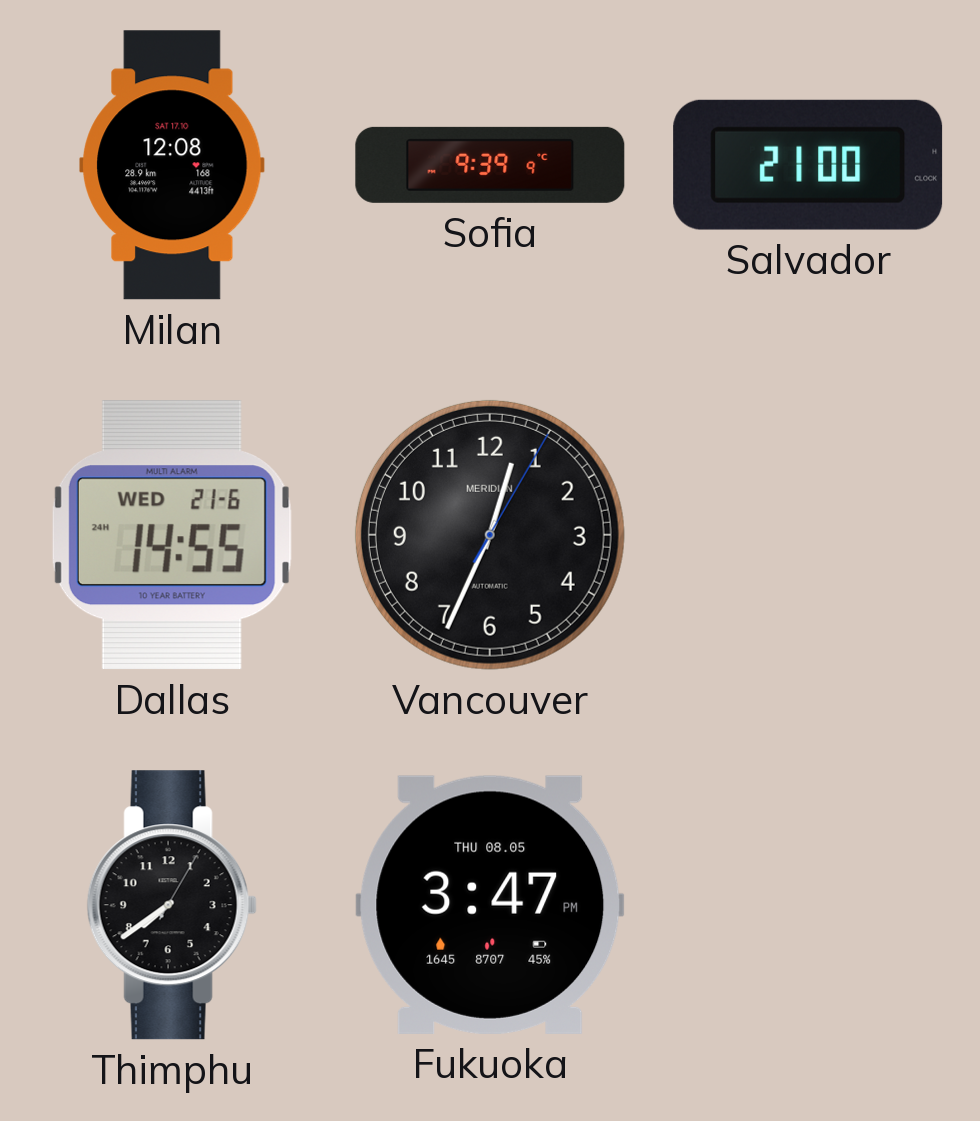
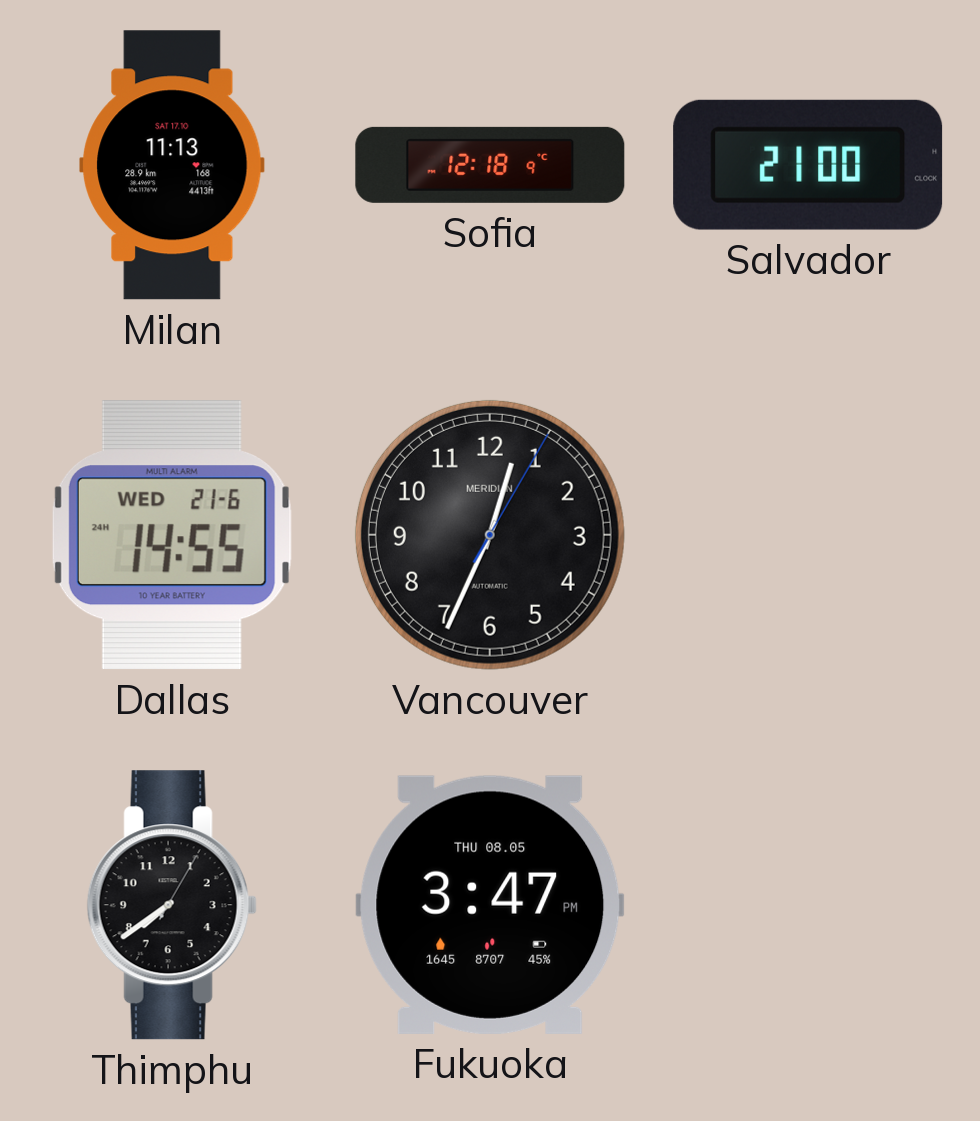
Milan: 12:08 -> 11:13 (172, 165)
Sofia: 9:39 -> 12:18 (490, 165)
